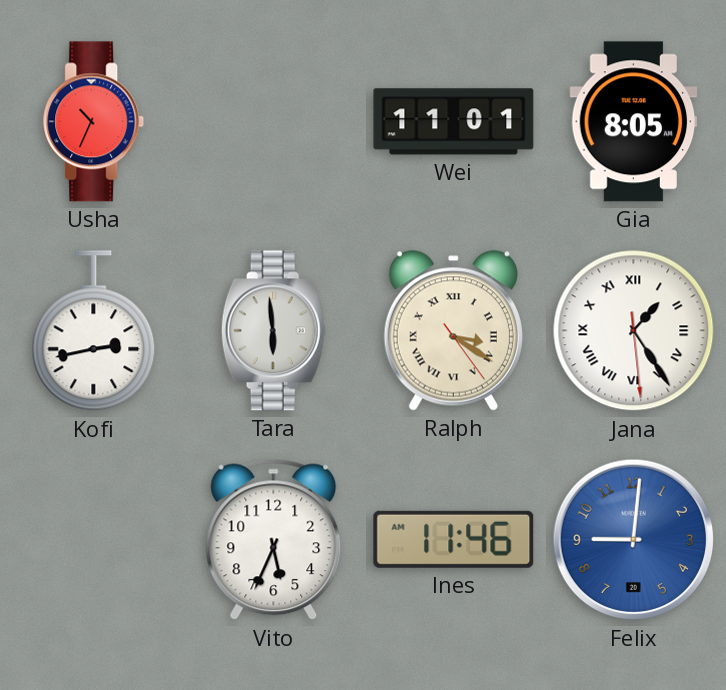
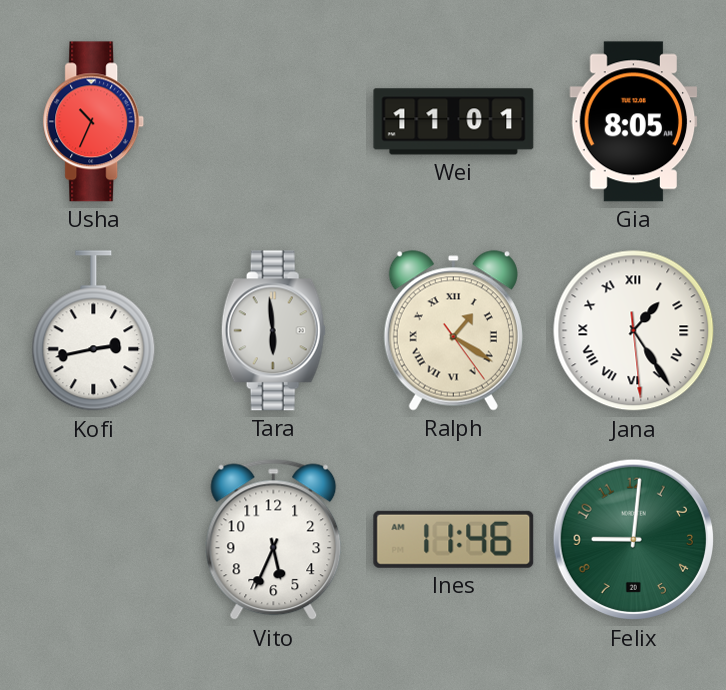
Ralph: 3:20 -> 1:20 (453, 331)
Felix dial: blue -> green (634, 540)
